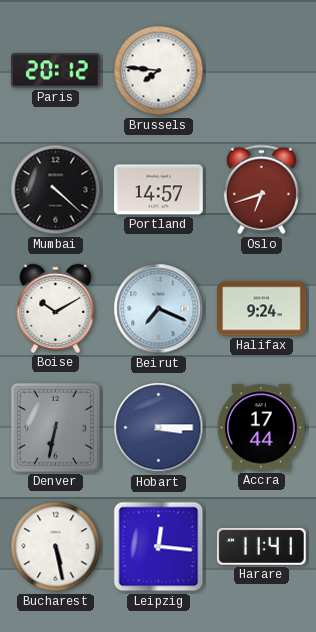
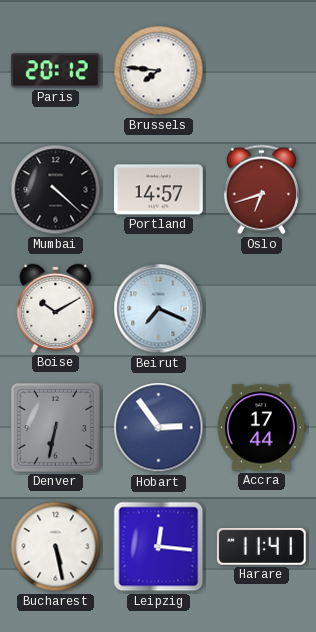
Halifax: 9:24 -> none (262, 309)
Hobart: 3:15 -> 2:54 (159, 428)
